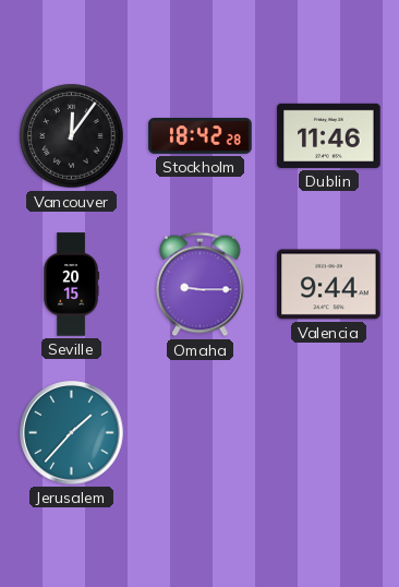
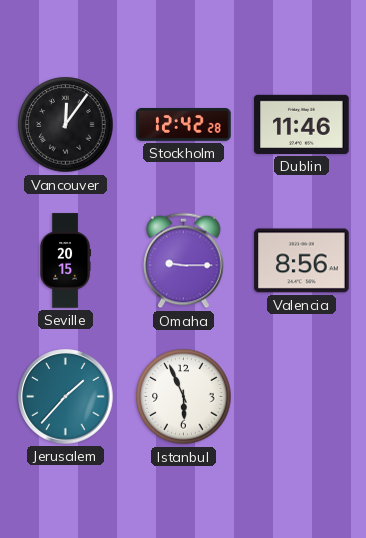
Stockholm: 18:42 -> 12:42 (184, 125)
Valencia: 9:44 -> 8:56 (302, 261)
Istanbul: none -> 5:56 (184, 397)
